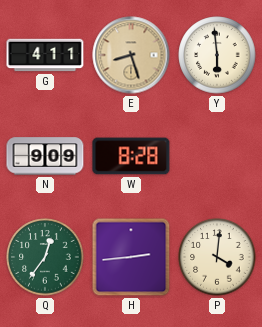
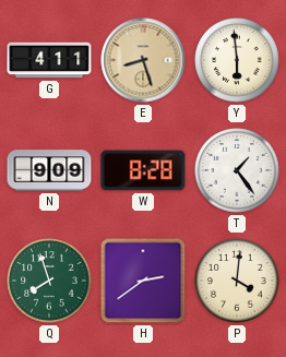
T: none -> 1:24 (237, 170)
Q: 12:36 -> 7:57 (49, 281)
H: 2:44 -> 2:39 (143, 281)
